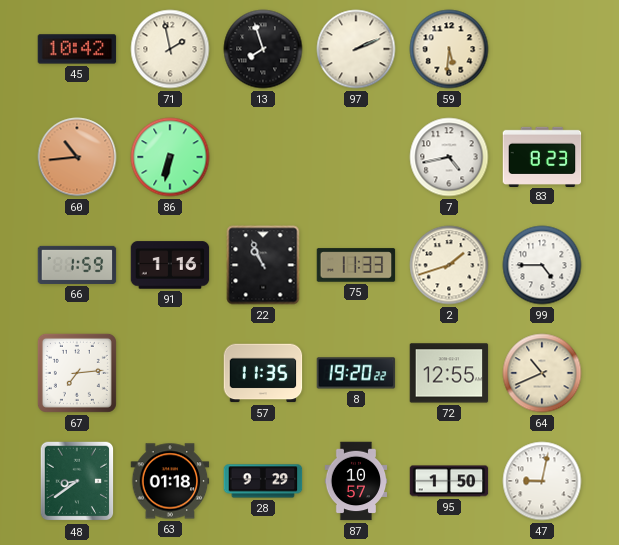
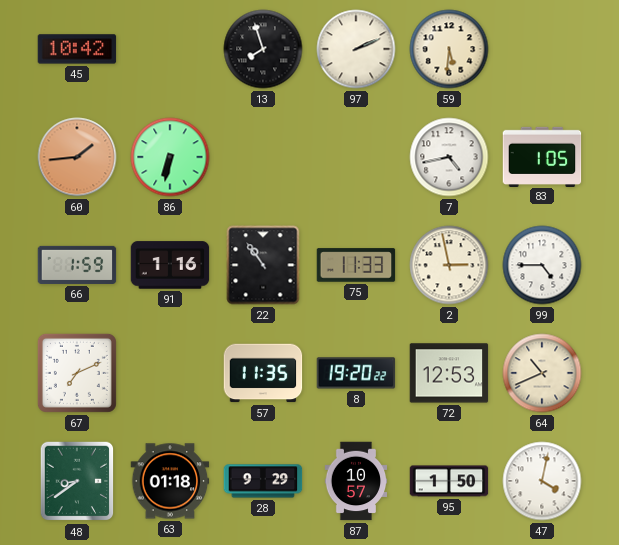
71: 1:58 -> none (170, 49)
60: 10:44 -> 1:44 (77, 157)
83: 8:23 -> 1:05 (542, 156)
22: 10:56 -> 10:54 (263, 265)
2: 1:42 -> 2:58 (449, 265)
67: 7:14 -> 7:11 (77, 373)
72: 12:55 -> 12:53 (449, 373)
47: 9:02 -> 4:02 (542, 481)
